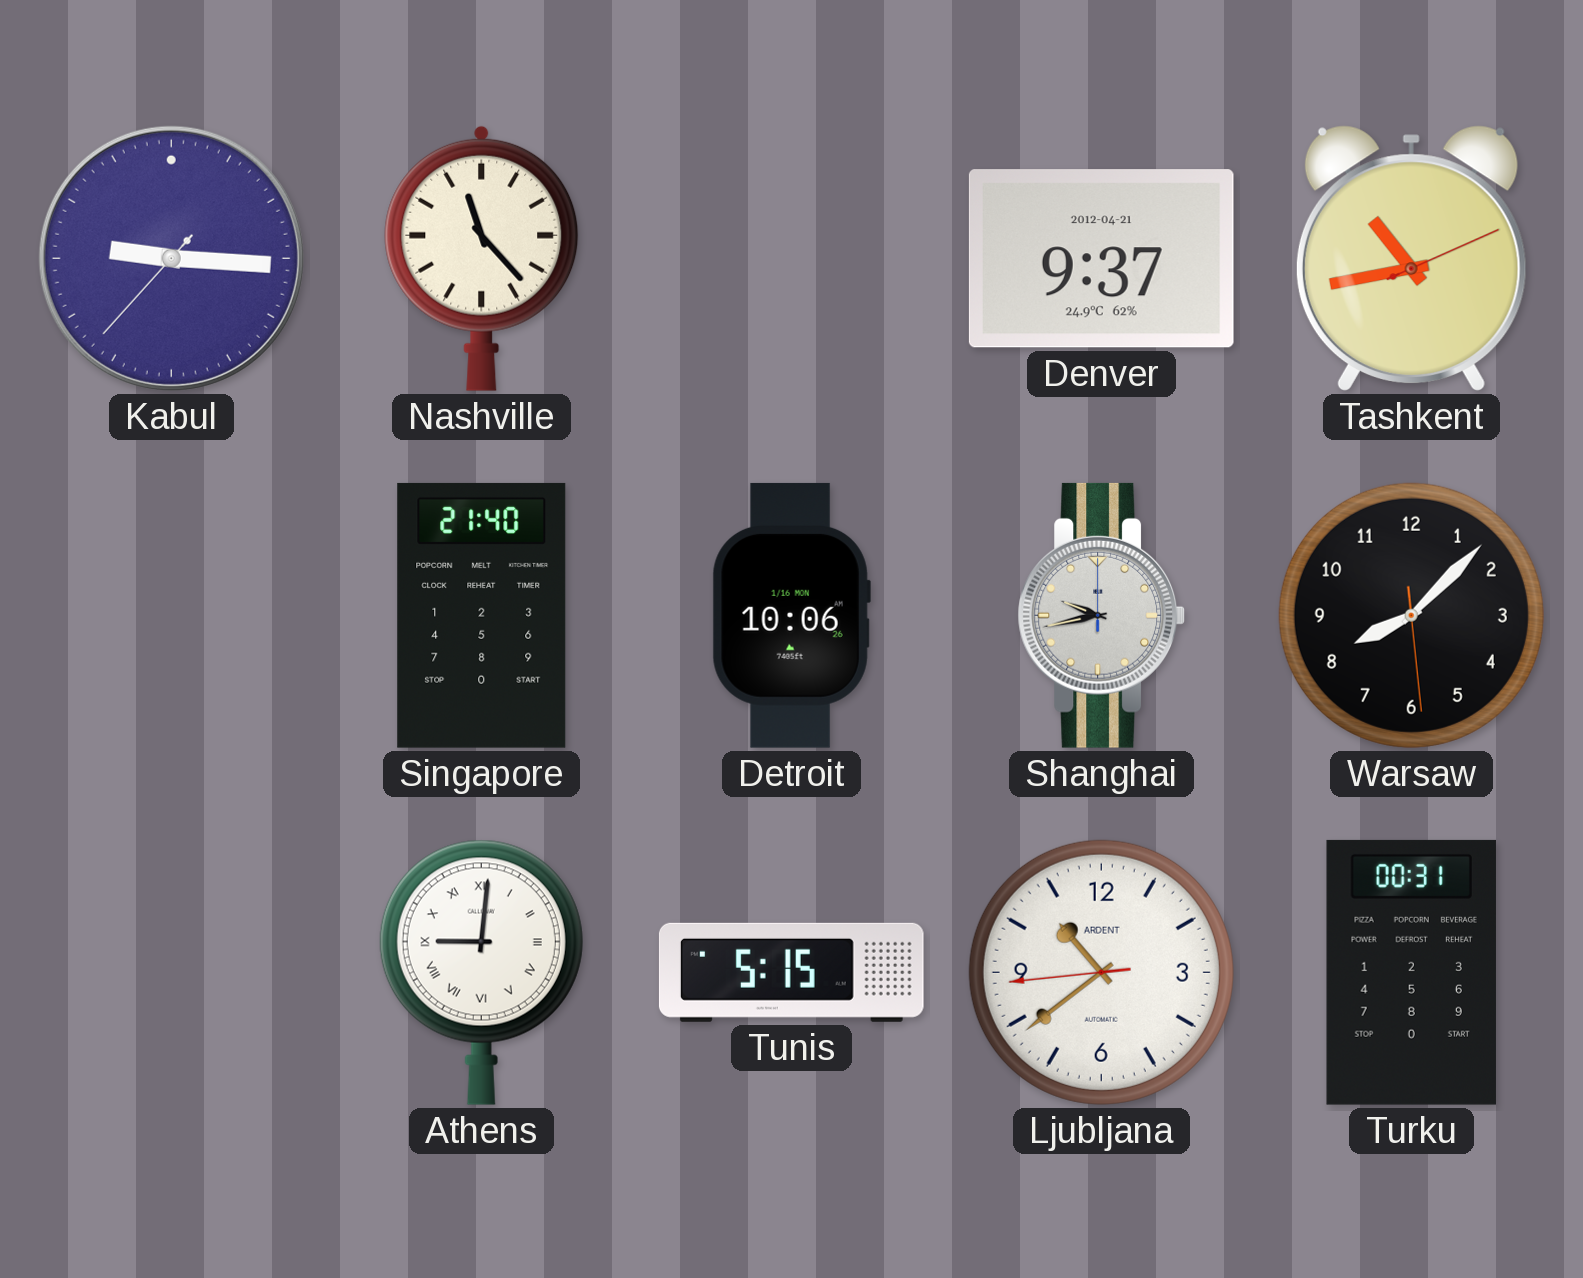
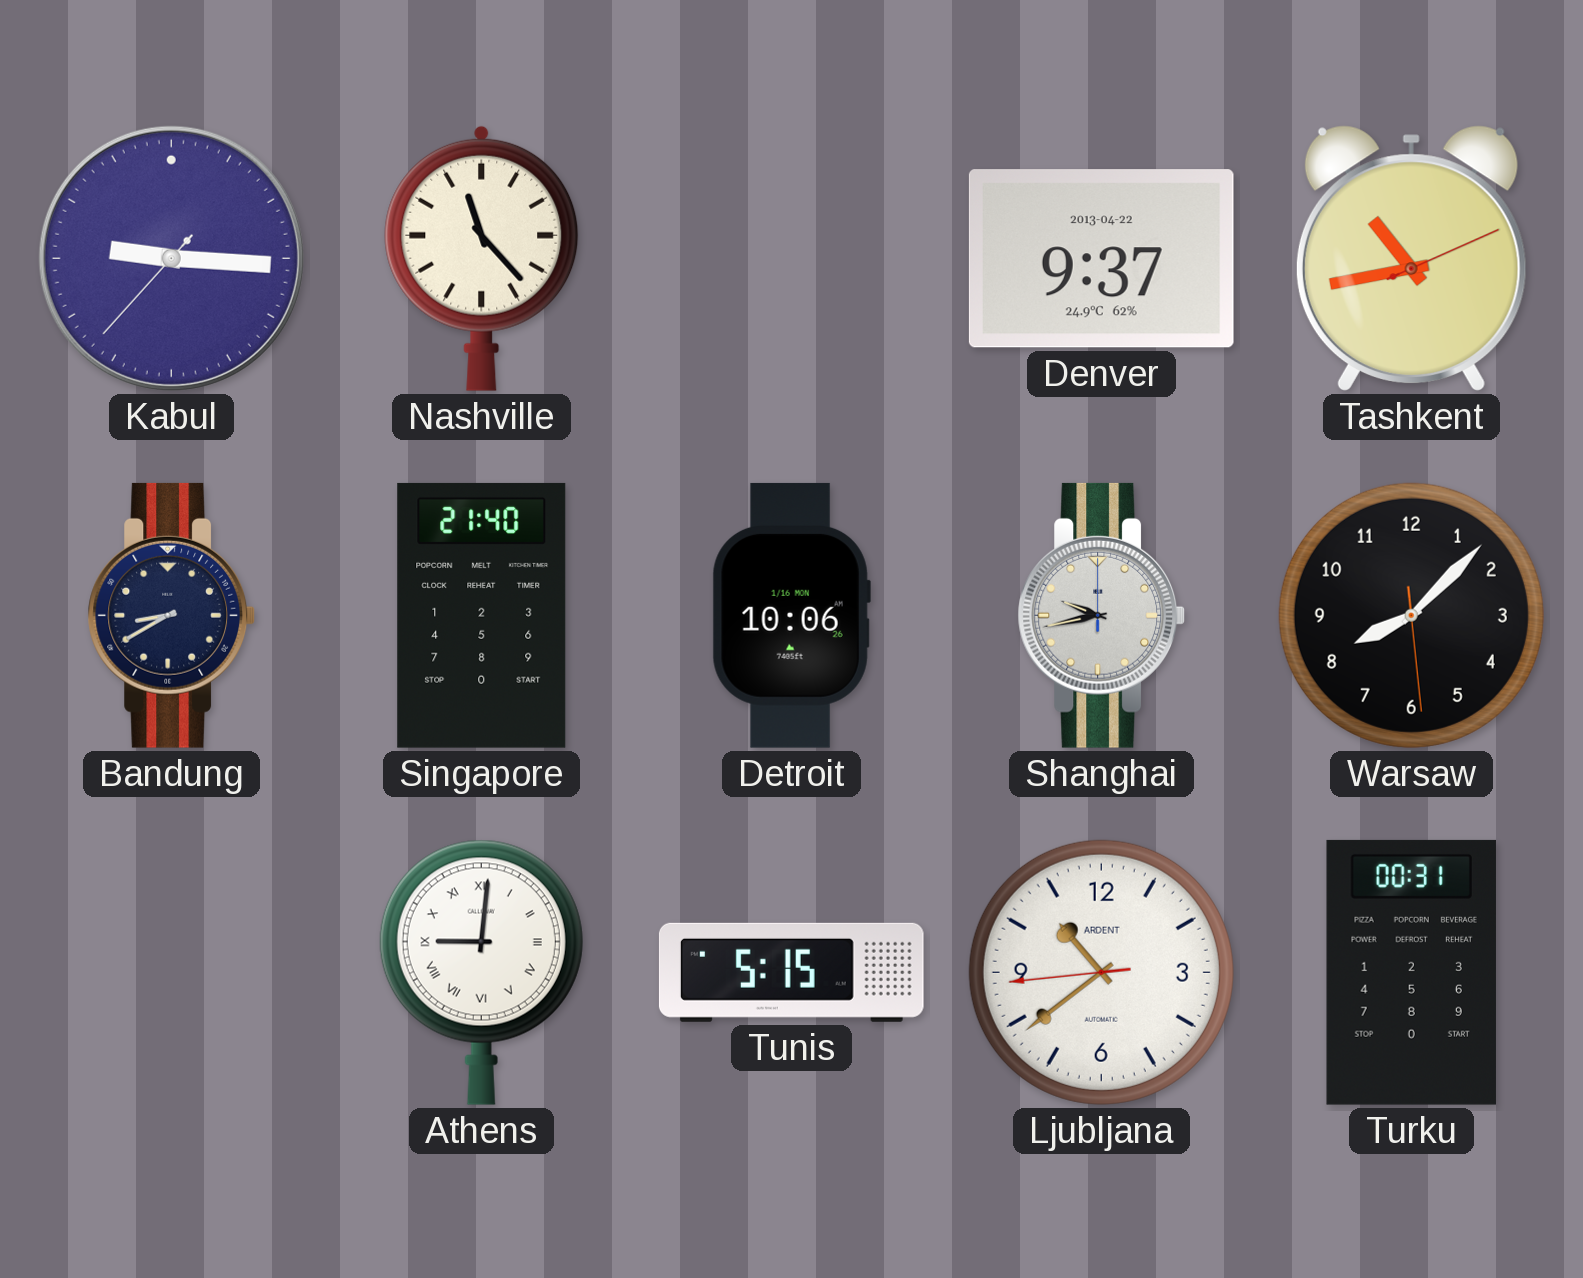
Denver date: 2012-04-21 -> 2013-04-22 (1101, 259)
Bandung: none -> 8:40 (171, 615)
